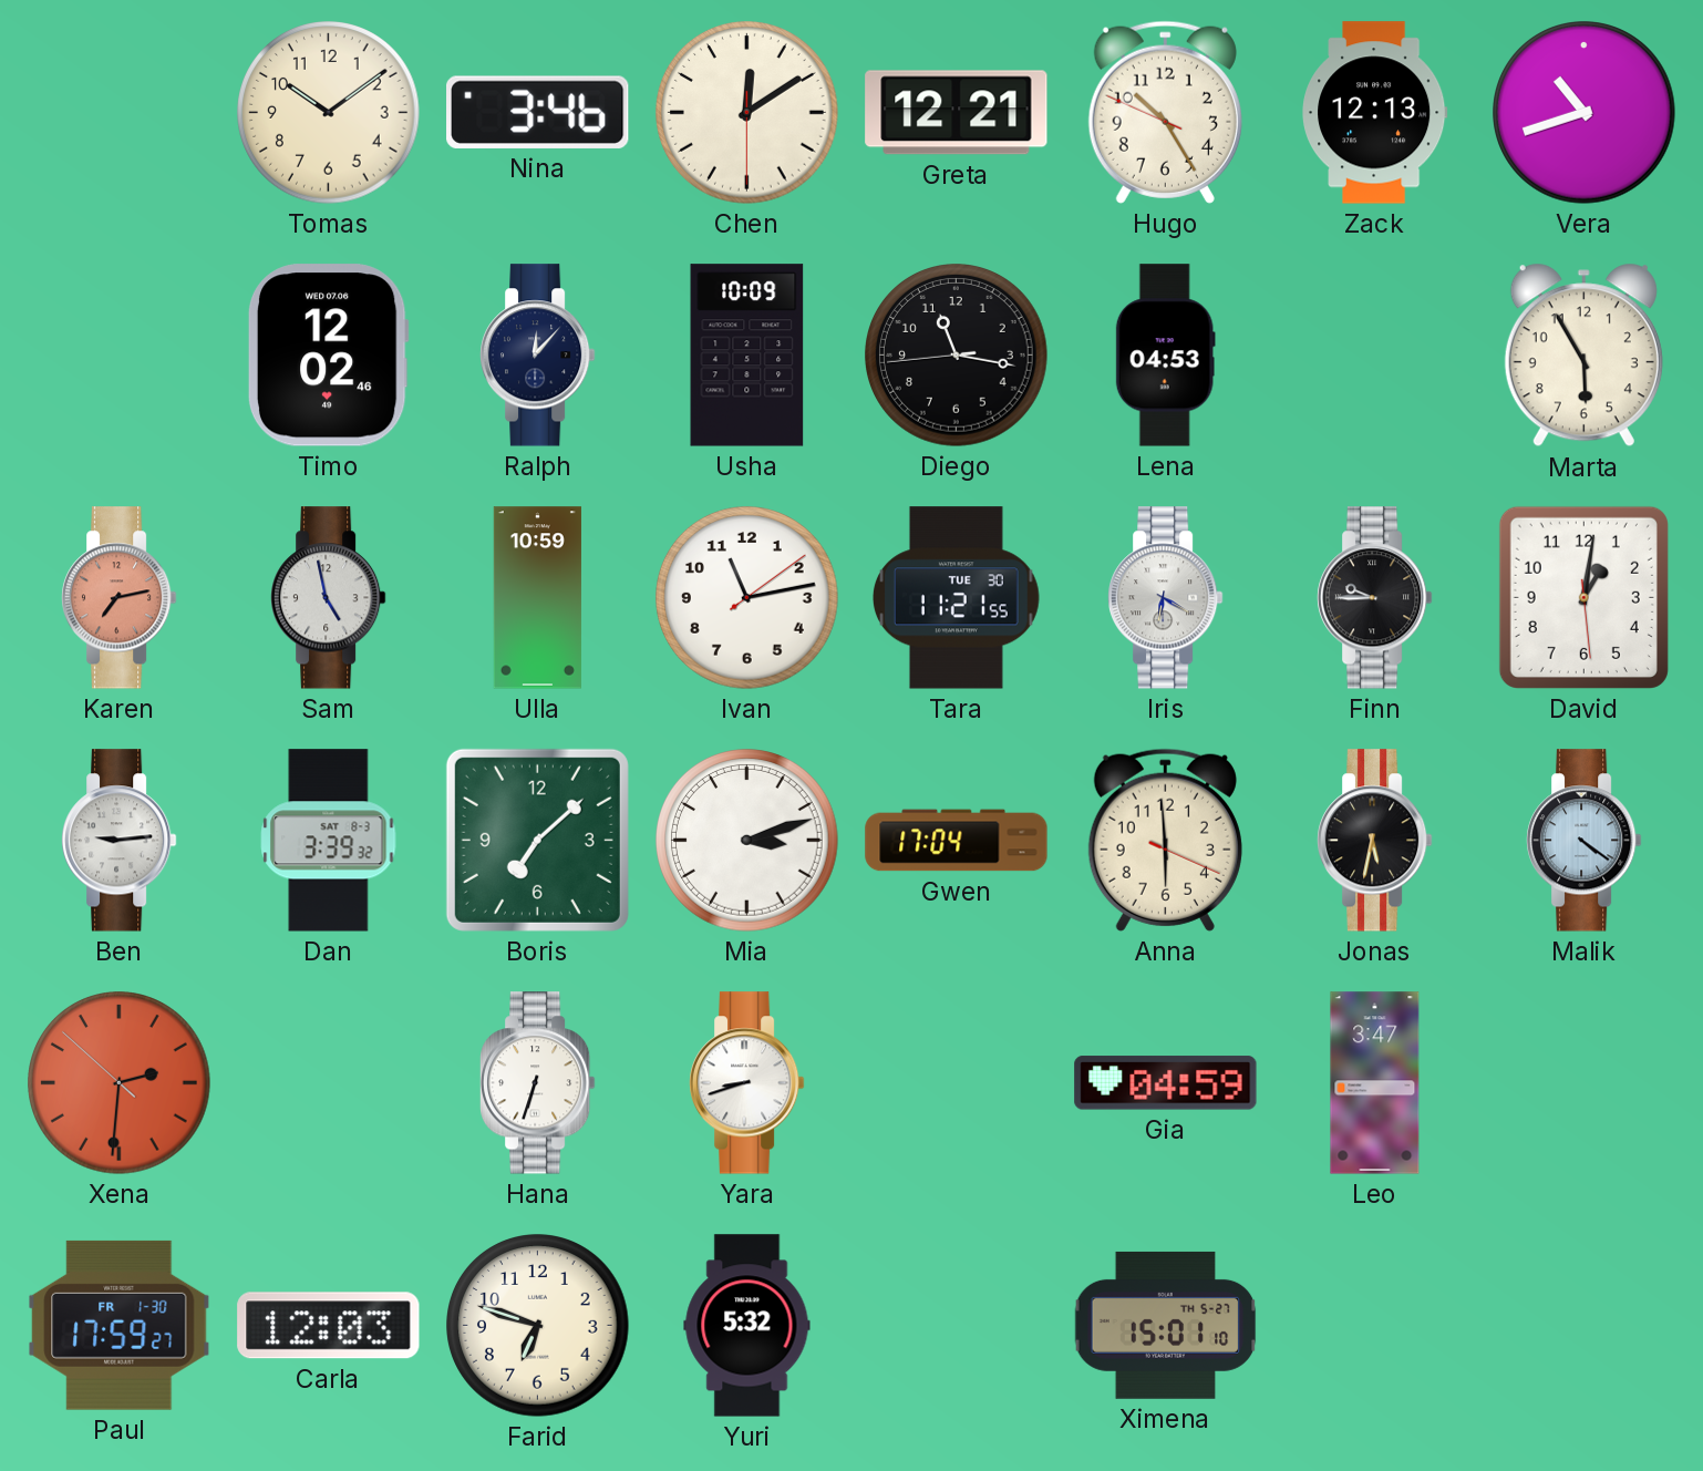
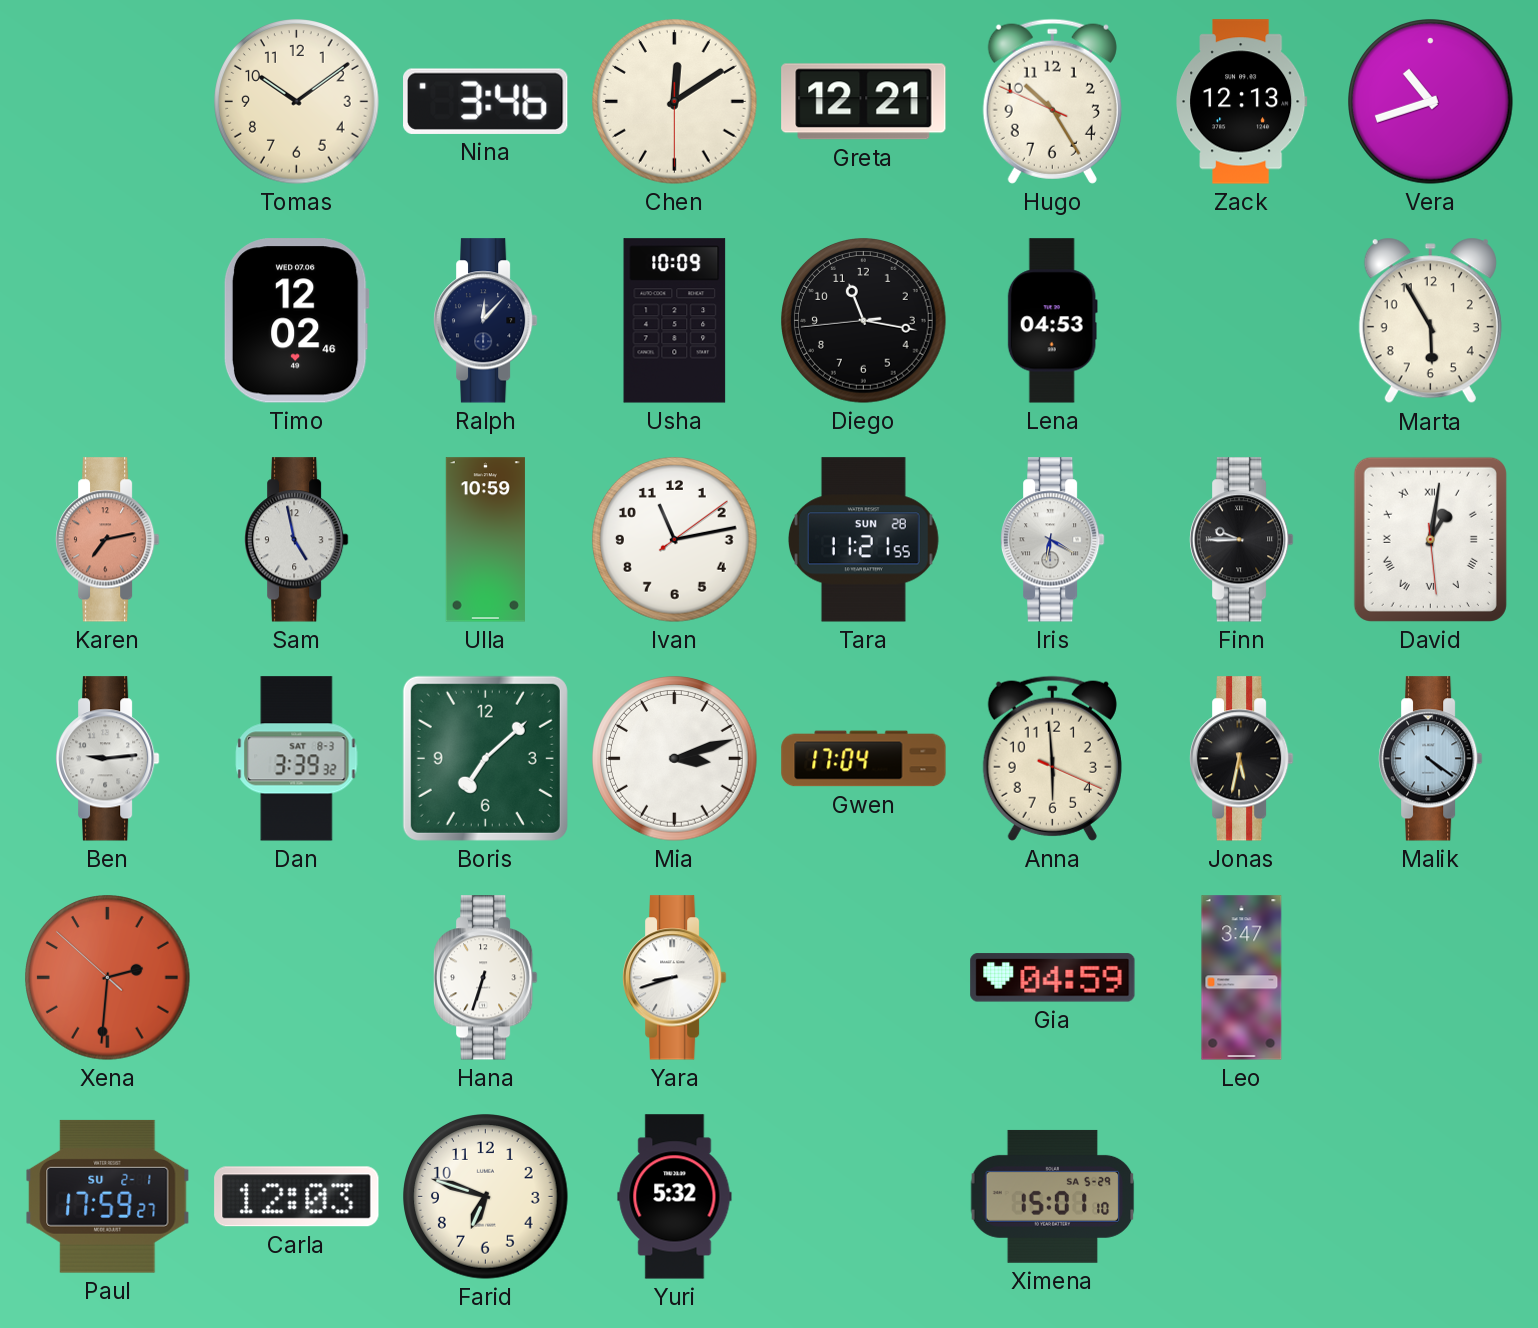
Tara date: TUE 30 -> SUN 28 (864, 540)
David numerals: Arabic -> Roman (1430, 539)
Paul date: FR 1-30 -> SU 2-1 (108, 1196)
Ximena date: TH 5-27 -> SA 5-29 (1053, 1196)
